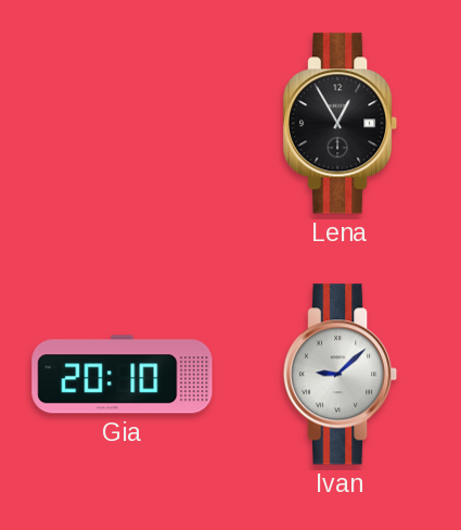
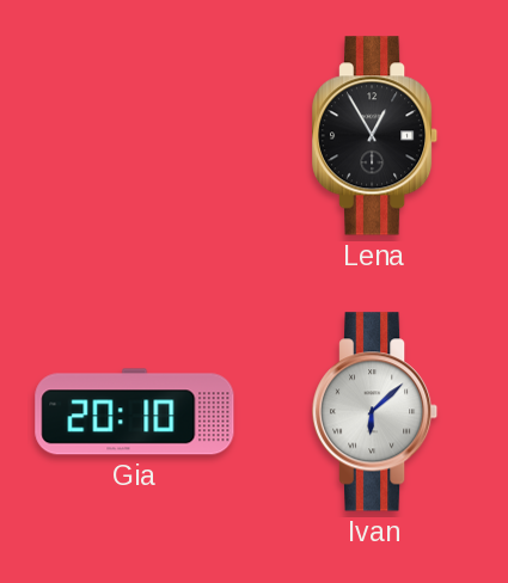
Ivan: 9:08 -> 6:08 (377, 412)
